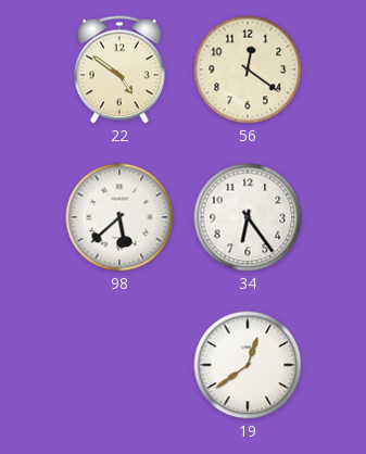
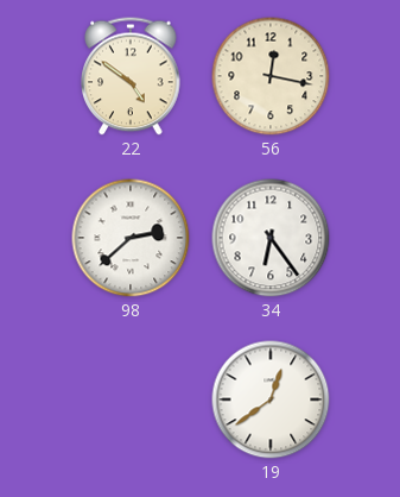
56: 12:21 -> 12:17 (271, 76)
98: 5:38 -> 2:38 (131, 238)
